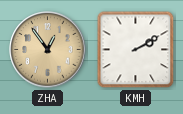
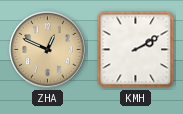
ZHA: 12:54 -> 12:49 (48, 50)
